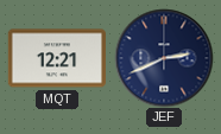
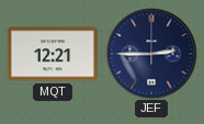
JEF: 2:41 -> 2:45 (151, 54)
